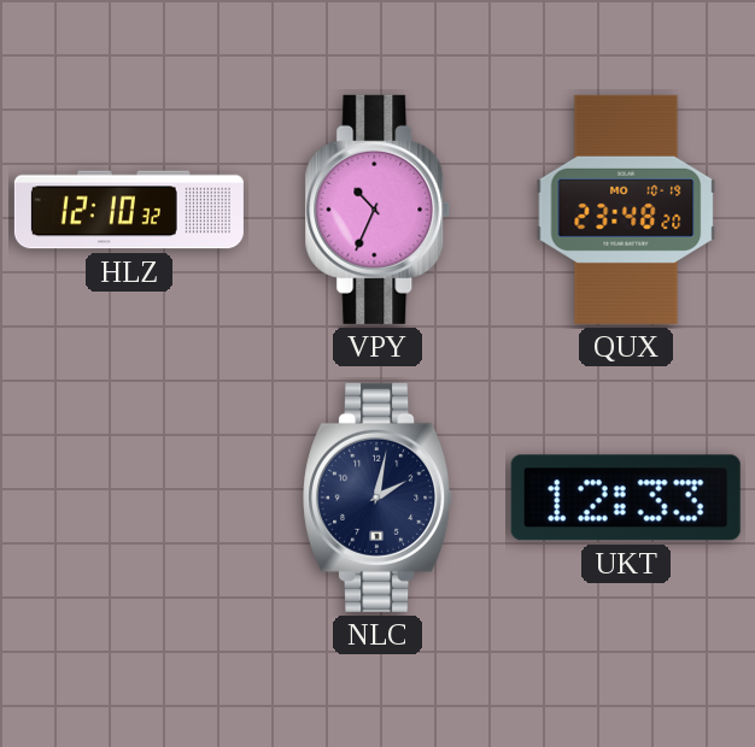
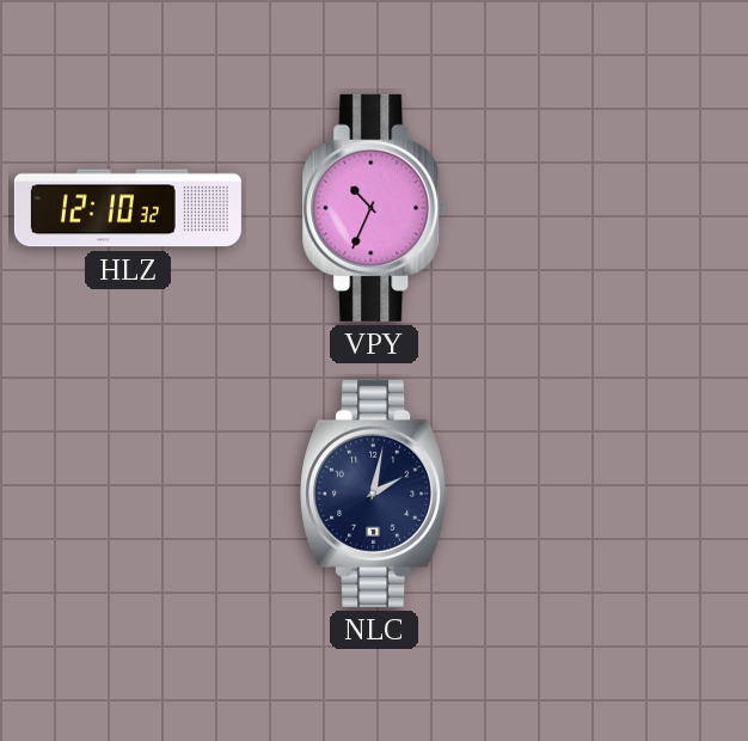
QUX: 23:48 -> none (626, 210)
UKT: 12:33 -> none (626, 498)
